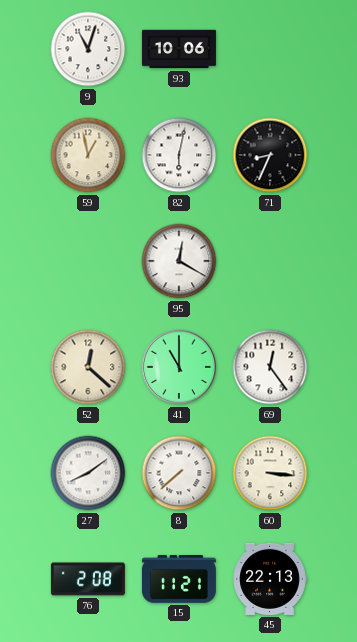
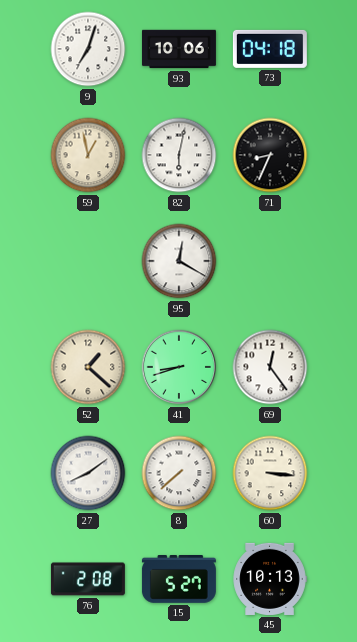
9: 11:03 -> 7:03 (88, 49)
73: none -> 04:18 (270, 49)
52: 12:22 -> 1:22 (88, 367)
41: 11:00 -> 8:42 (179, 367)
15: 11:21 -> 5:27 (179, 580)
45: 22:13 -> 10:13 (270, 579)
